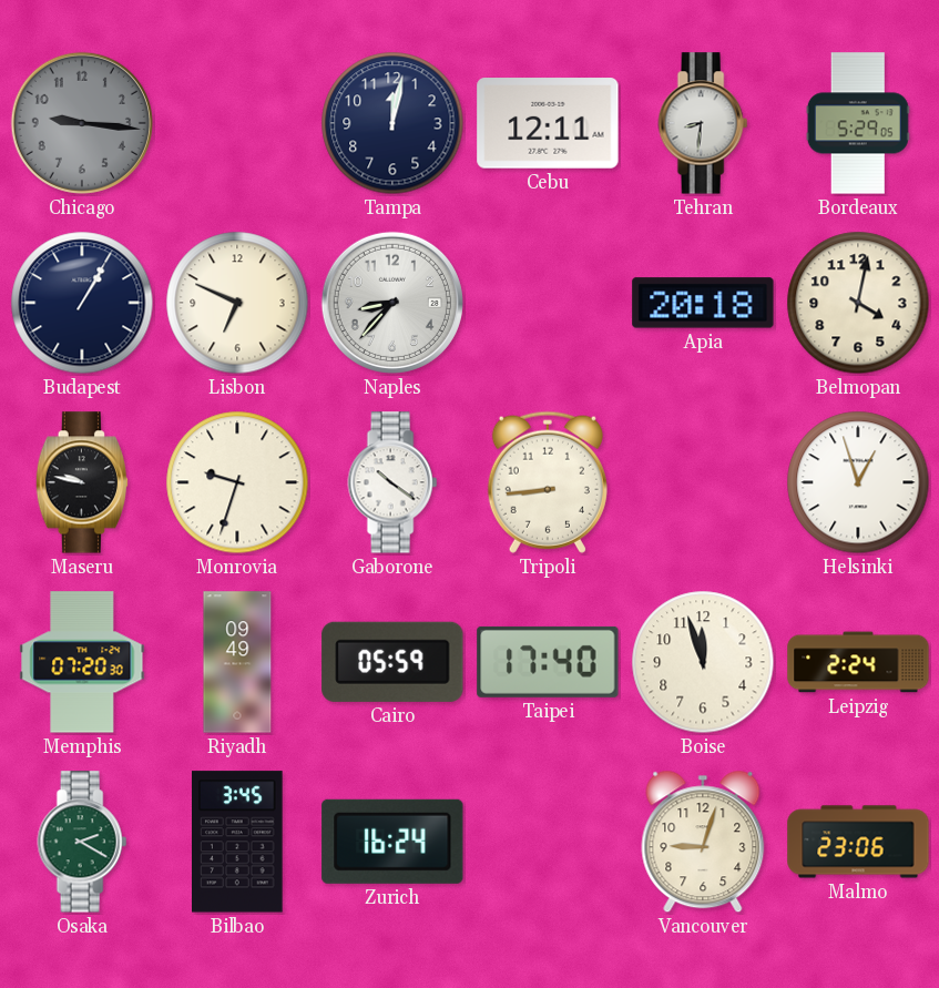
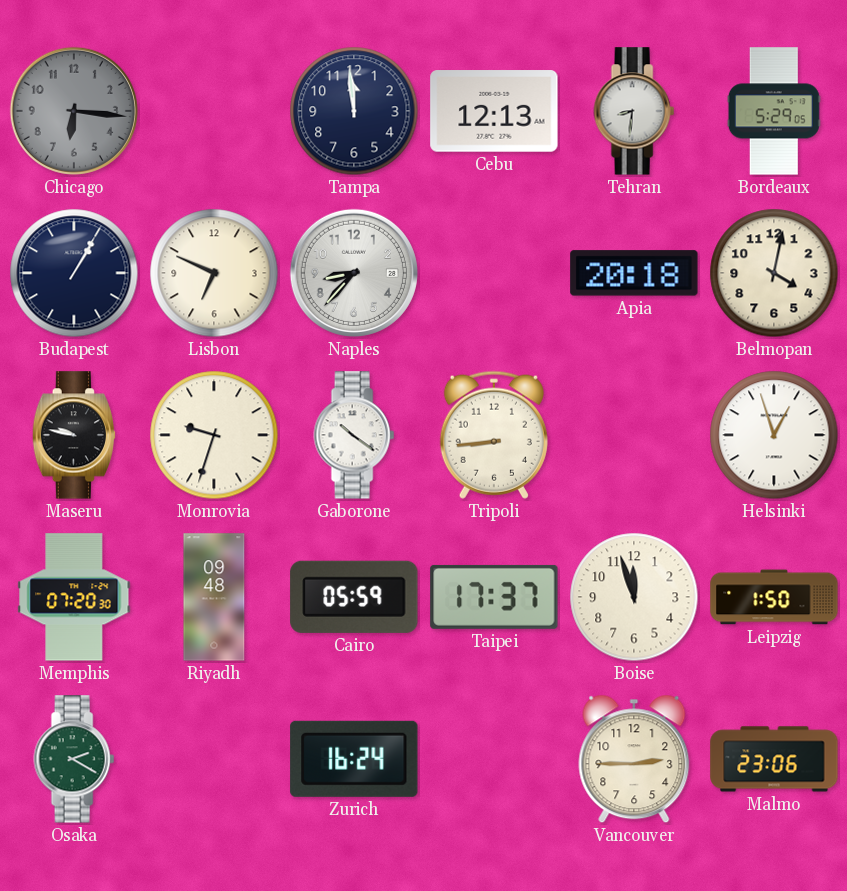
Chicago: 9:16 -> 6:16 (74, 111)
Tampa: 12:02 -> 11:59 (354, 111)
Cebu: 12:11 -> 12:13 (494, 111)
Riyadh: 09:49 -> 09:48 (214, 597)
Taipei: 17:40 -> 17:37 (494, 597)
Leipzig: 2:24 -> 1:50 (774, 597)
Bilbao: 3:45 -> none (237, 842)
Vancouver: 9:03 -> 2:45 (634, 759)
